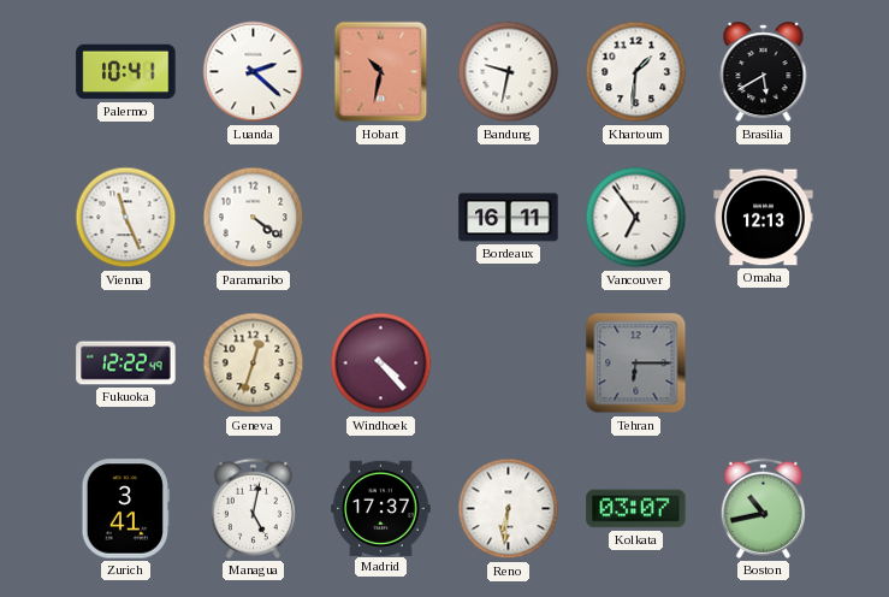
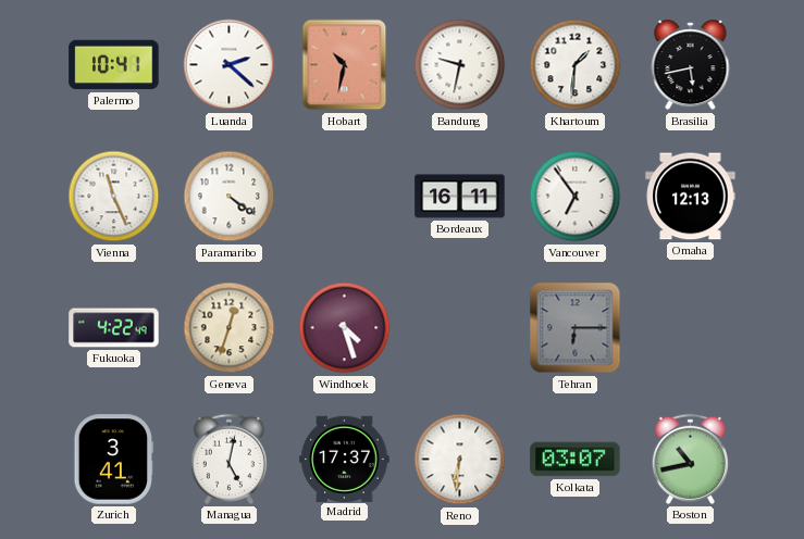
Brasilia: 5:40 -> 5:43 (691, 65)
Fukuoka: 12:22 -> 4:22 (114, 328)
Windhoek: 4:23 -> 4:27 (345, 328)
